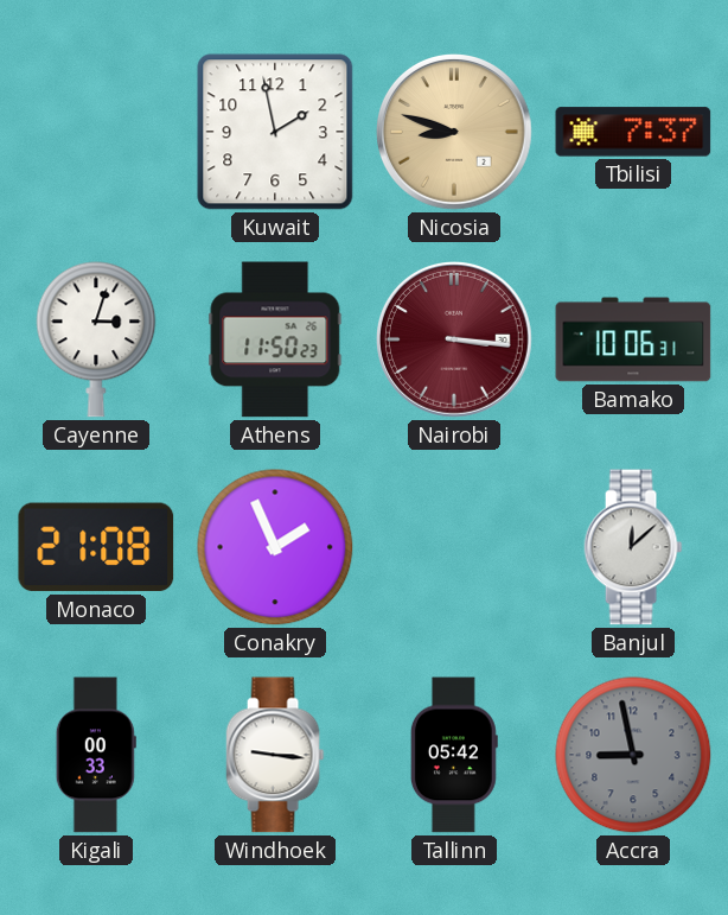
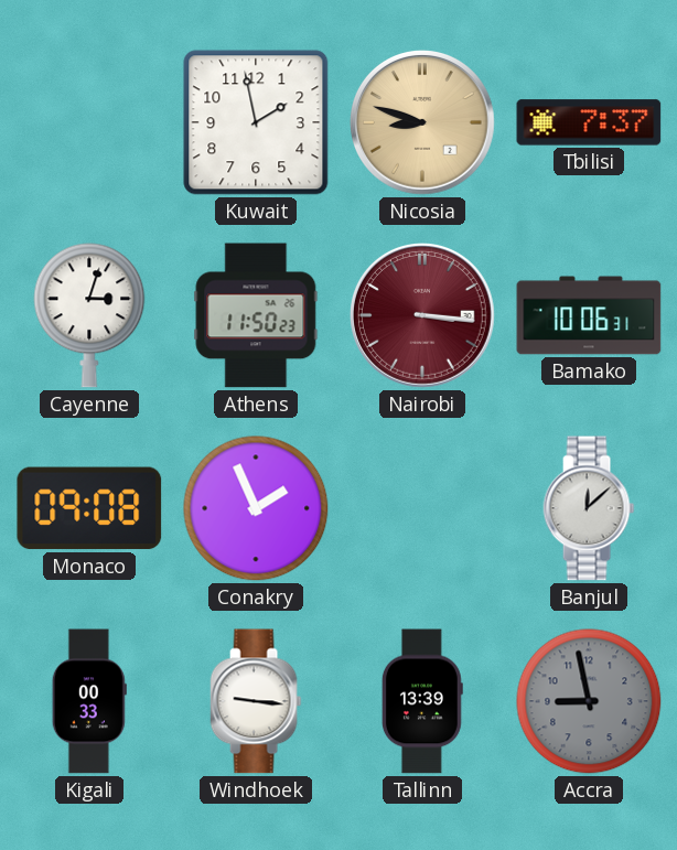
Monaco: 21:08 -> 09:08 (89, 508)
Tallinn: 05:42 -> 13:39 (422, 701)
